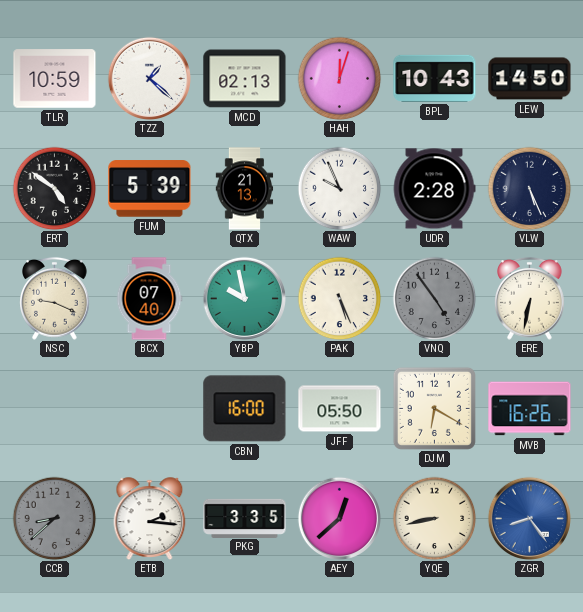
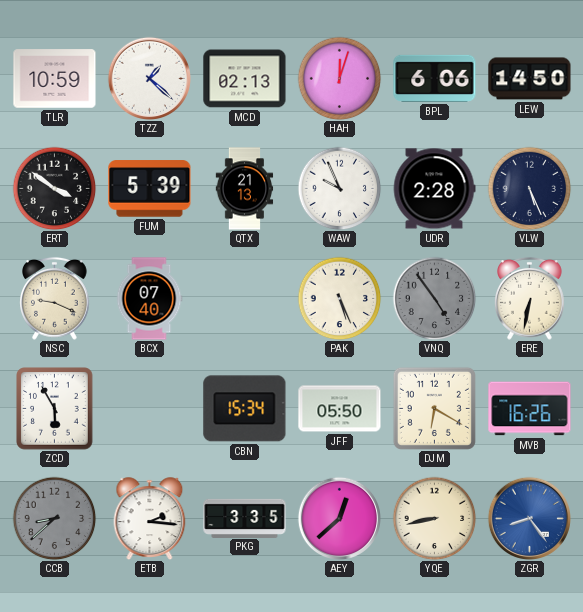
BPL: 10:43 -> 6:06 (435, 78)
ERT: 4:51 -> 3:51 (54, 188)
YBP: 9:58 -> none (244, 298)
ZCD: none -> 5:55 (55, 409)
CBN: 16:00 -> 15:34 (245, 409)
